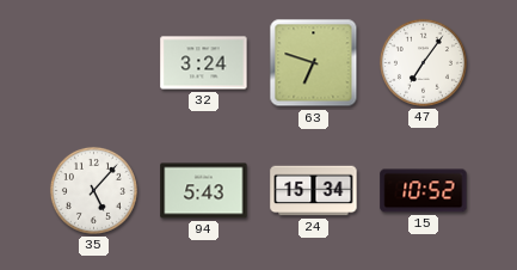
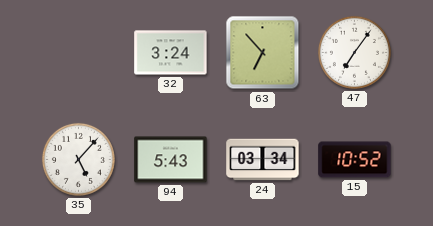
63: 6:48 -> 6:53 (263, 53)
24: 15:34 -> 03:34 (263, 160)
